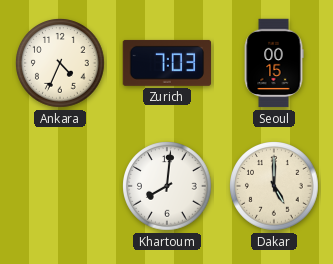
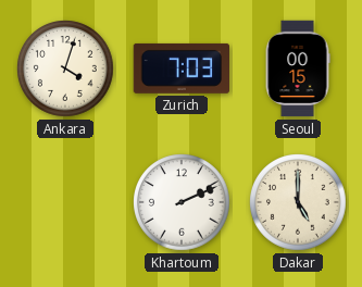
Ankara: 4:34 -> 4:03 (65, 68)
Khartoum: 8:01 -> 2:11 (182, 202)
